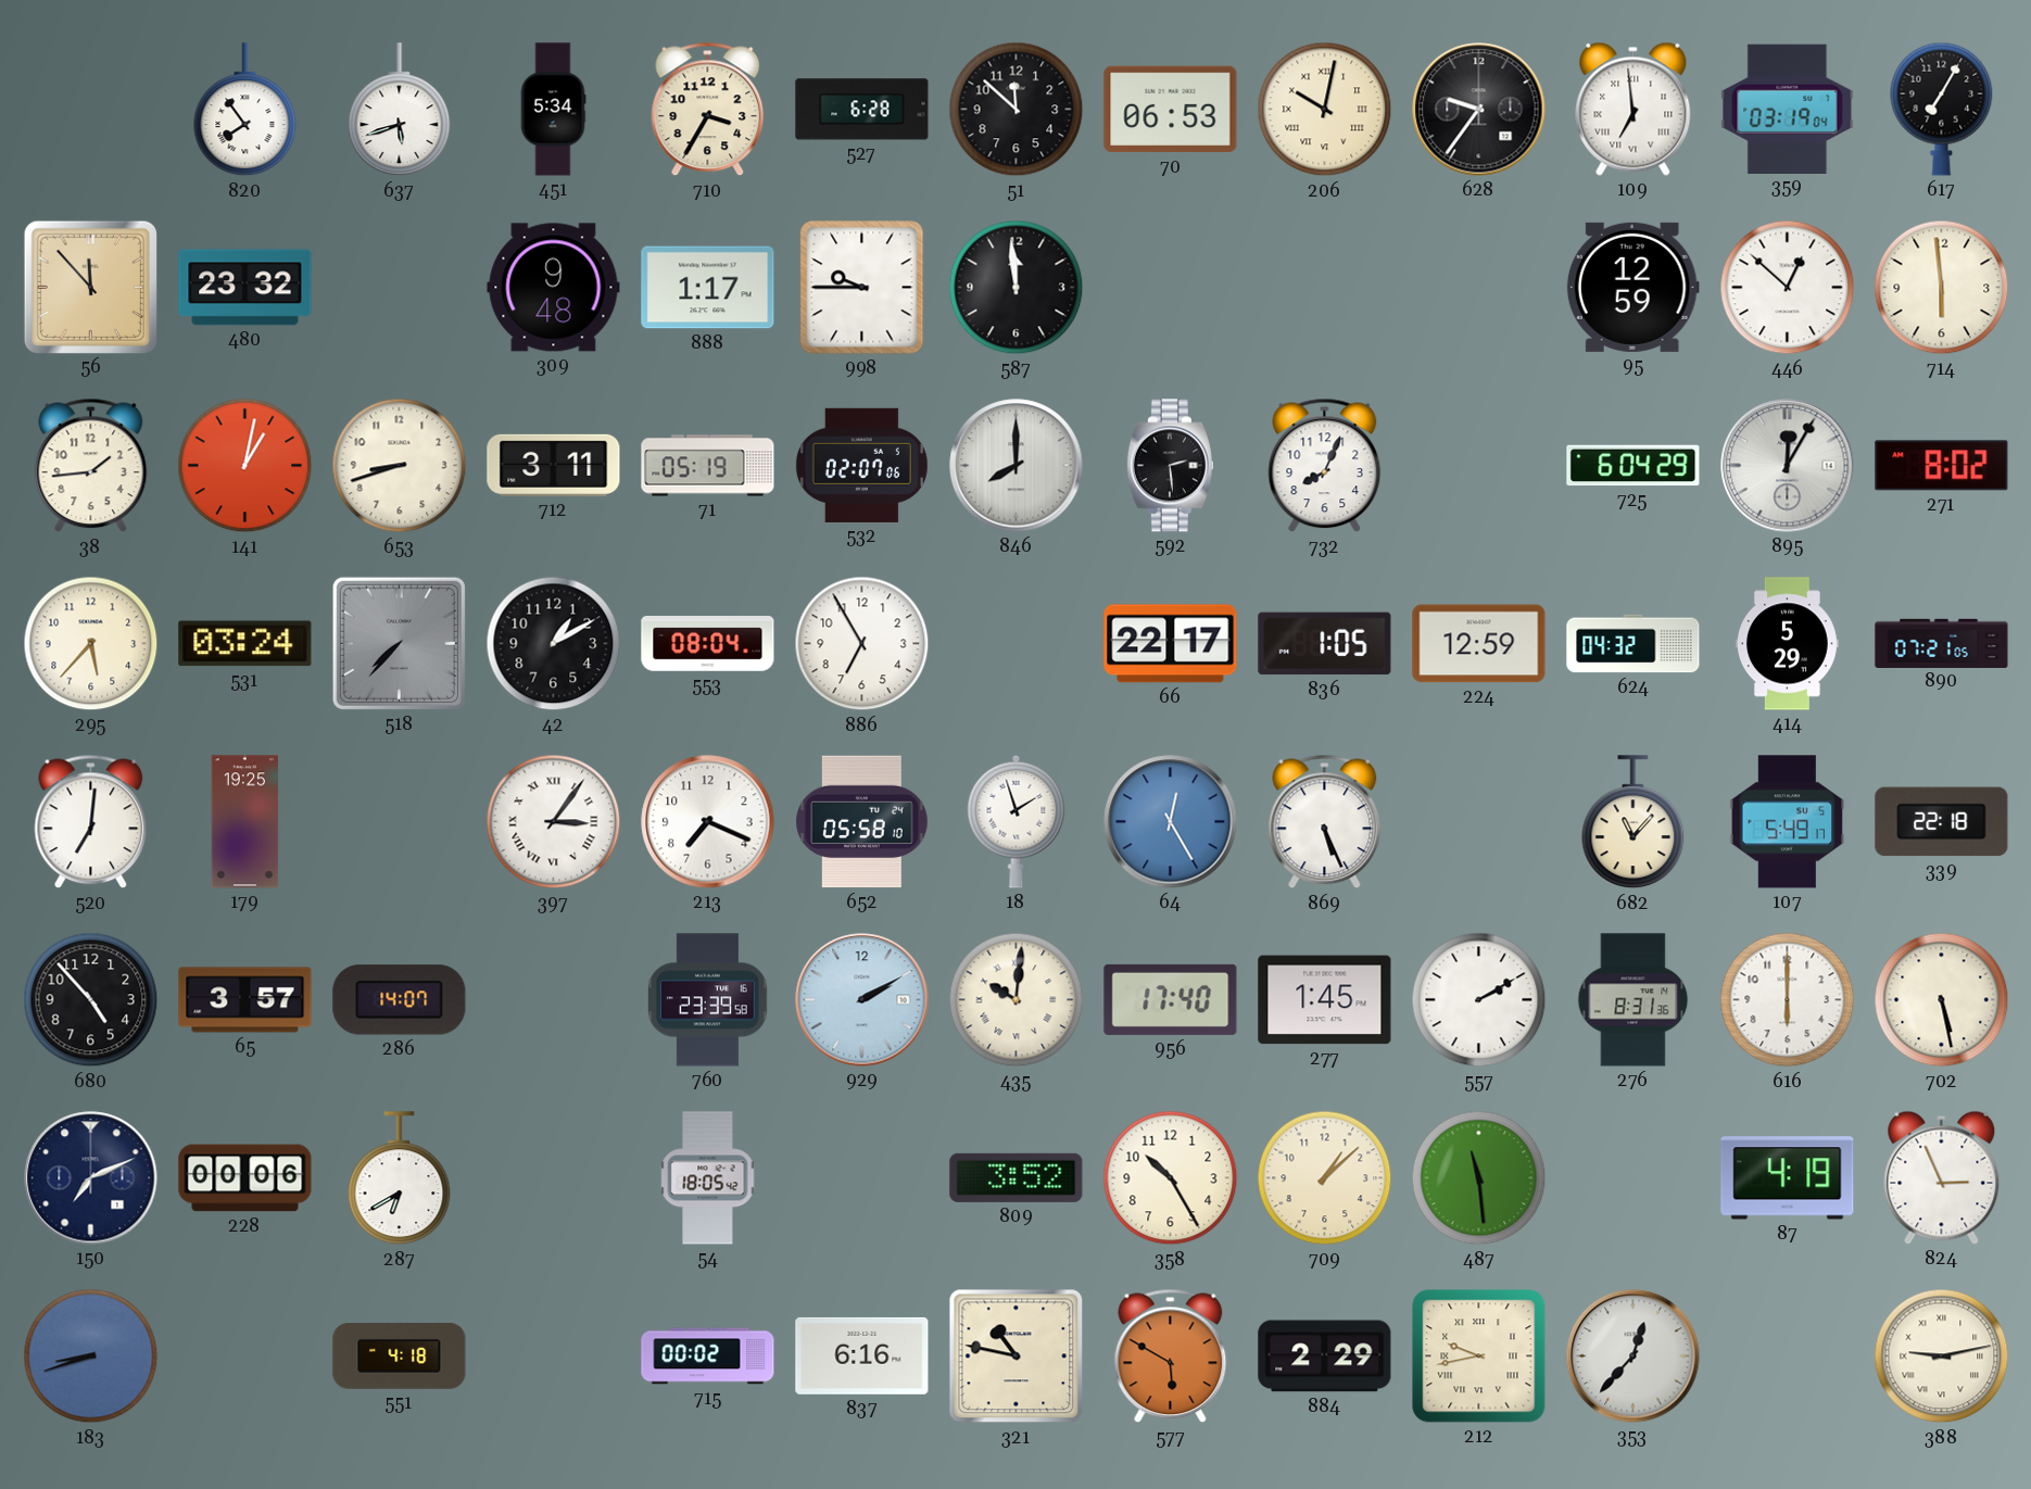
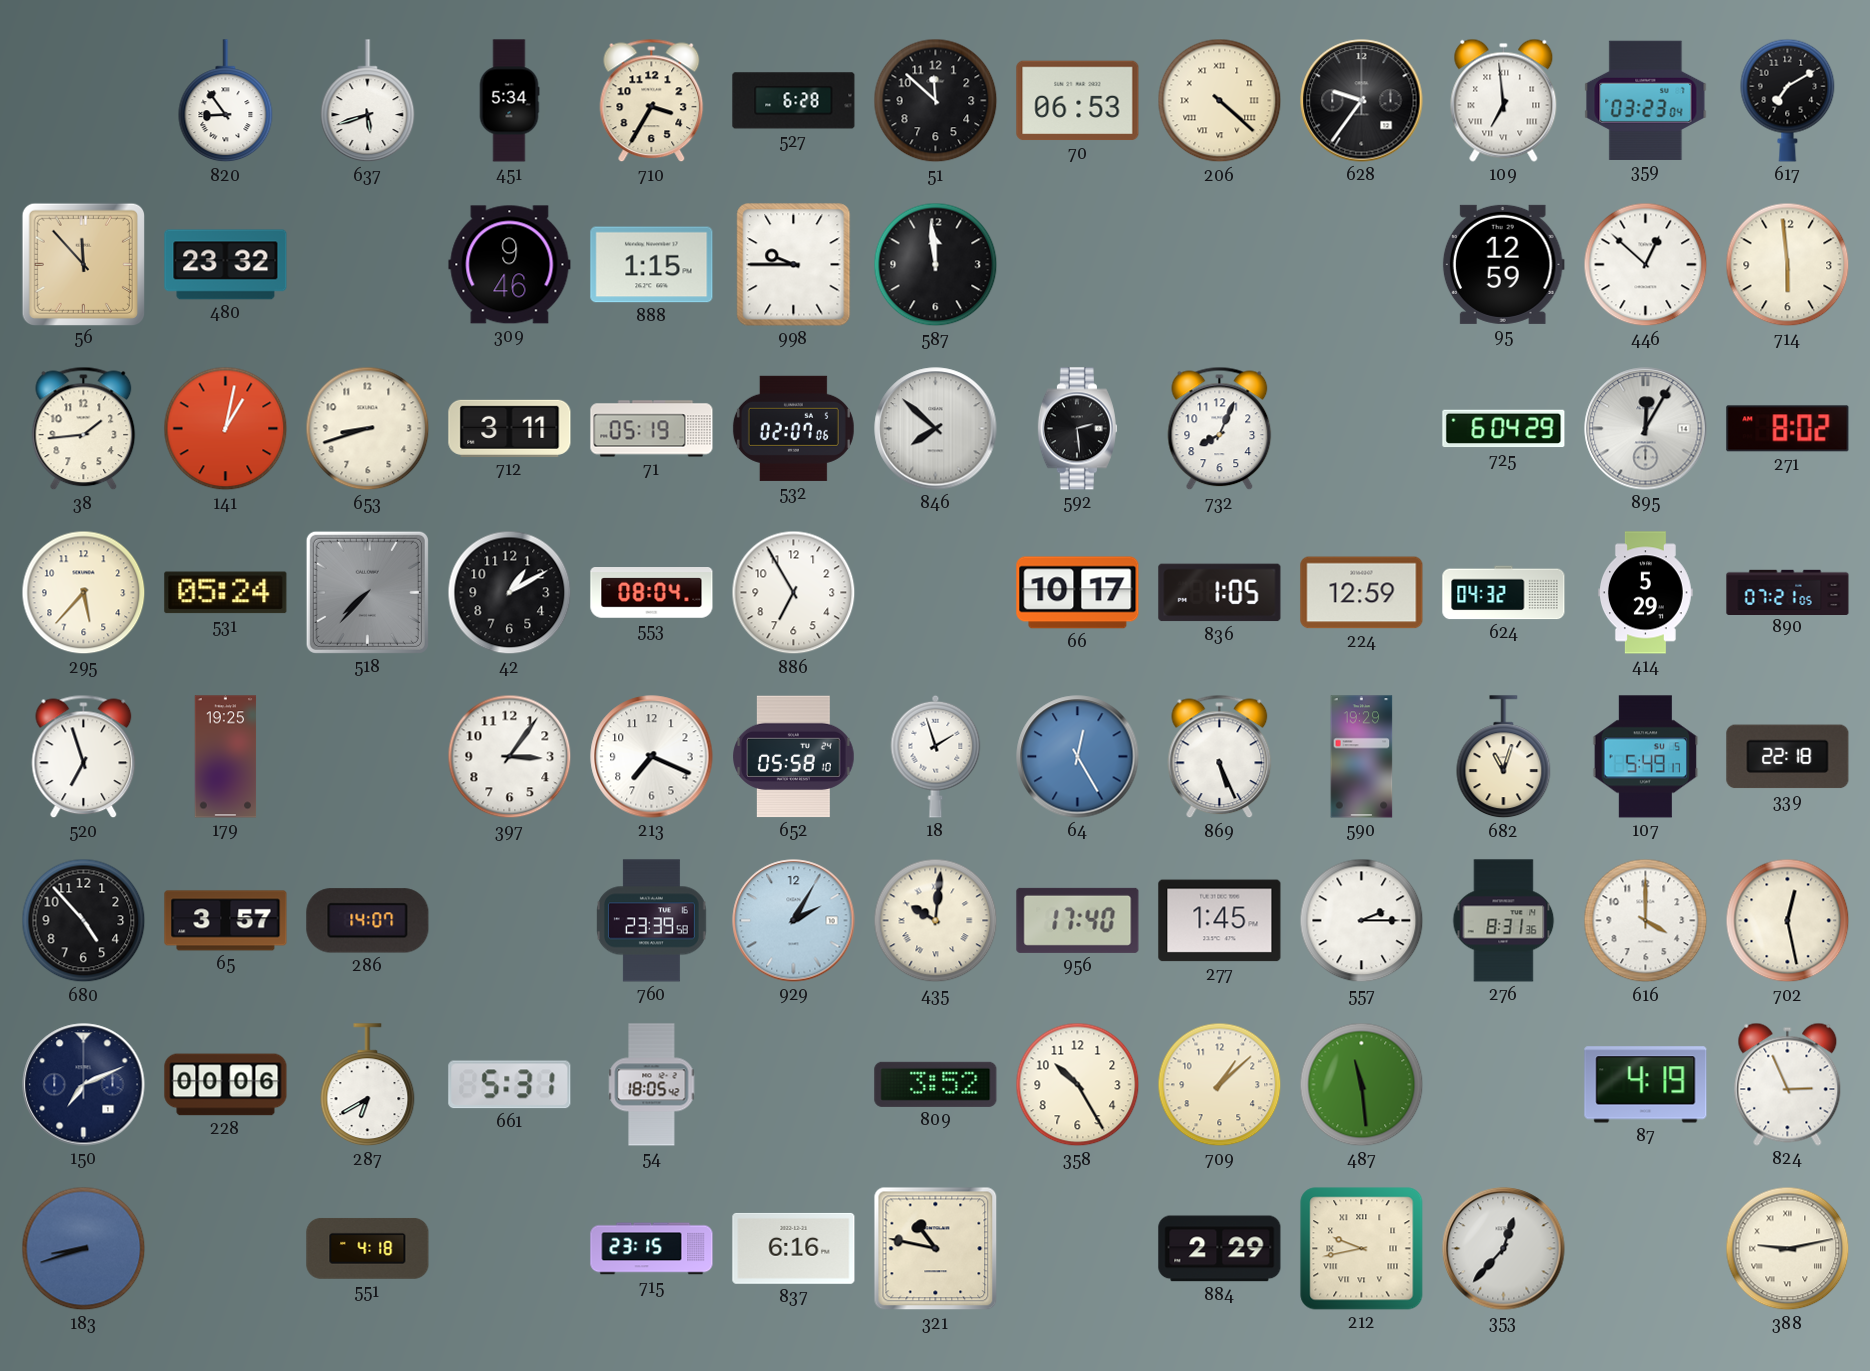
820: 7:54 -> 8:54 (226, 101)
206: 10:02 -> 4:22 (1220, 101)
359: 03:19 -> 03:23 (1646, 100)
617: 7:05 -> 7:10 (1788, 100)
309: 9:48 -> 9:46 (510, 265)
888: 1:17 -> 1:15 (652, 265)
846: 8:00 -> 7:52 (936, 429)
531: 03:24 -> 05:24 (226, 593)
66: 22:17 -> 10:17 (1078, 593)
520: 7:01 -> 6:57 (84, 757)
397 numerals: Roman -> Arabic (510, 757)
590: none -> 19:29 (1362, 757)
682: 11:07 -> 11:03 (1504, 757)
929: 2:10 -> 2:05 (794, 921)
557: 2:10 -> 2:15 (1362, 921)
616: 6:00 -> 4:00 (1646, 921)
702: 5:28 -> 12:28 (1788, 921)
661: none -> 5:31 (510, 1085)
715: 00:02 -> 23:15 (652, 1249)
577: 5:50 -> none (1171, 1356)
